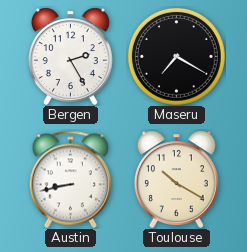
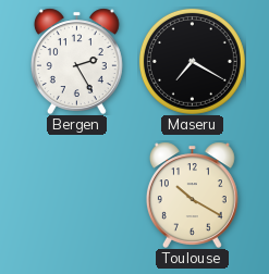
Austin: 8:43 -> none (70, 179)
